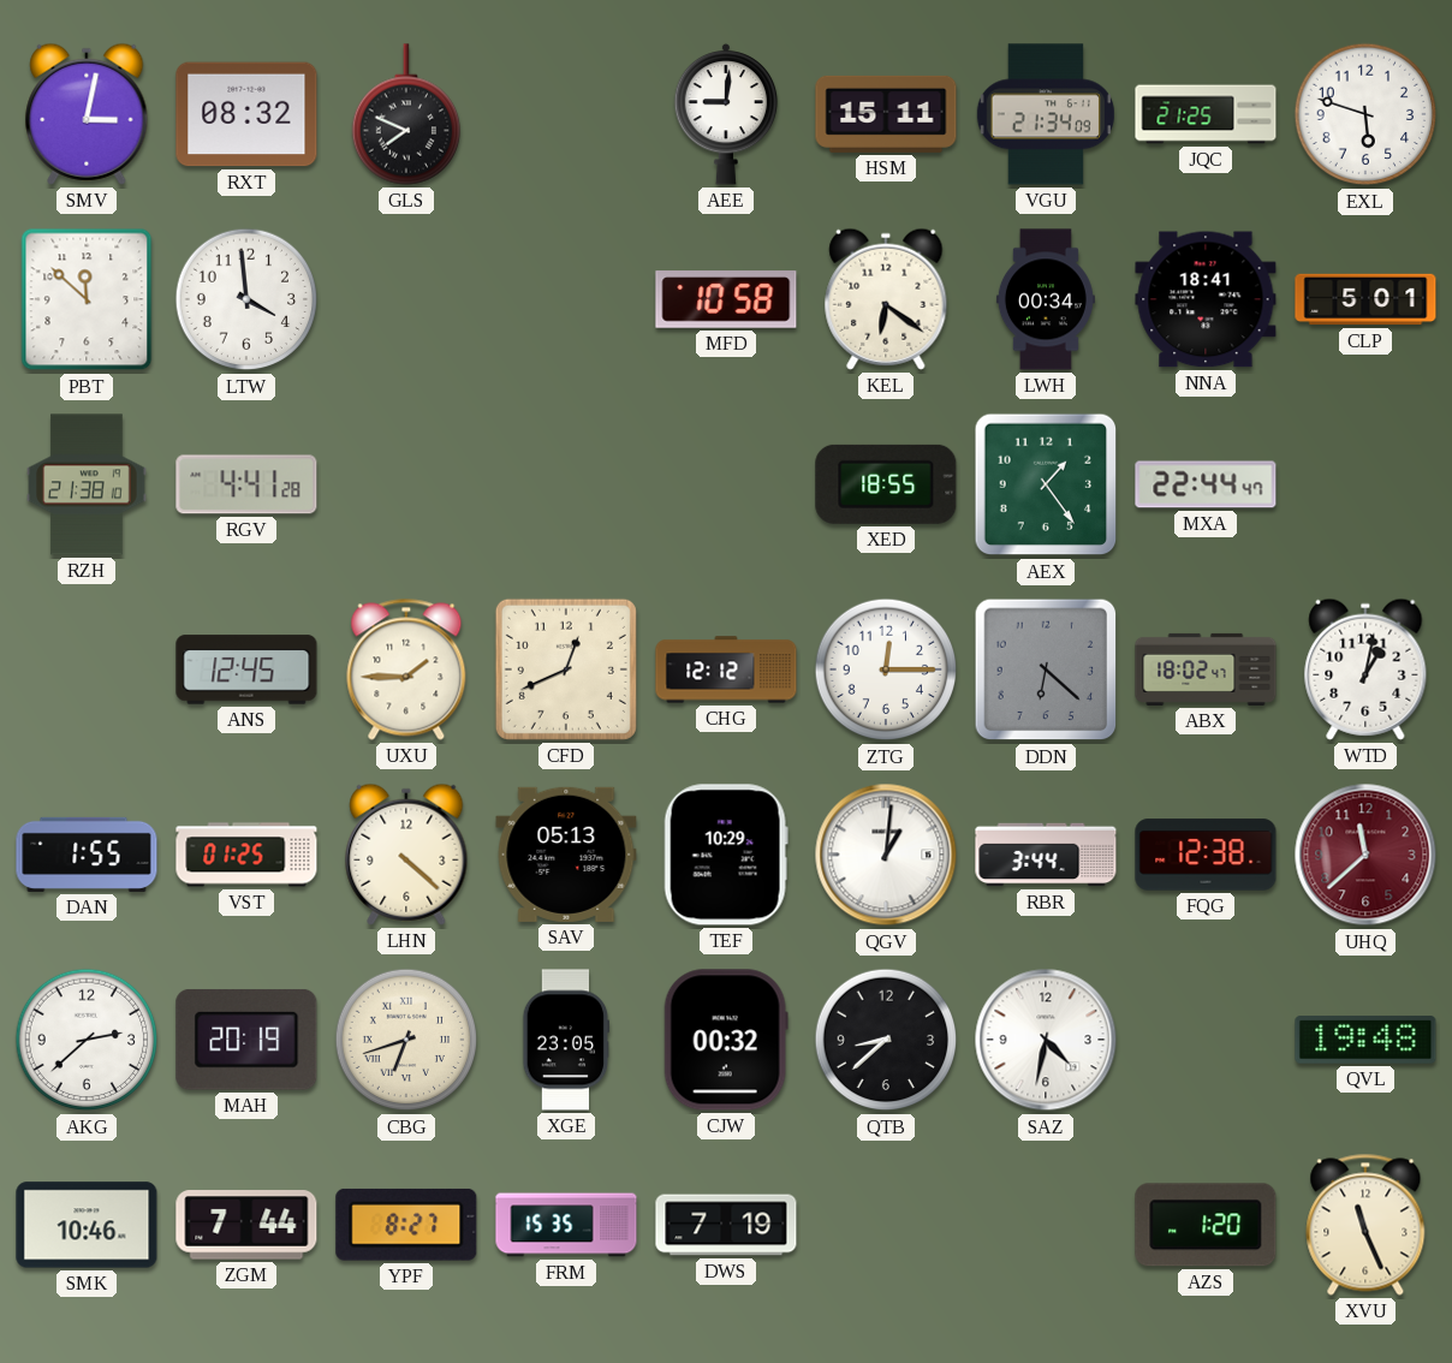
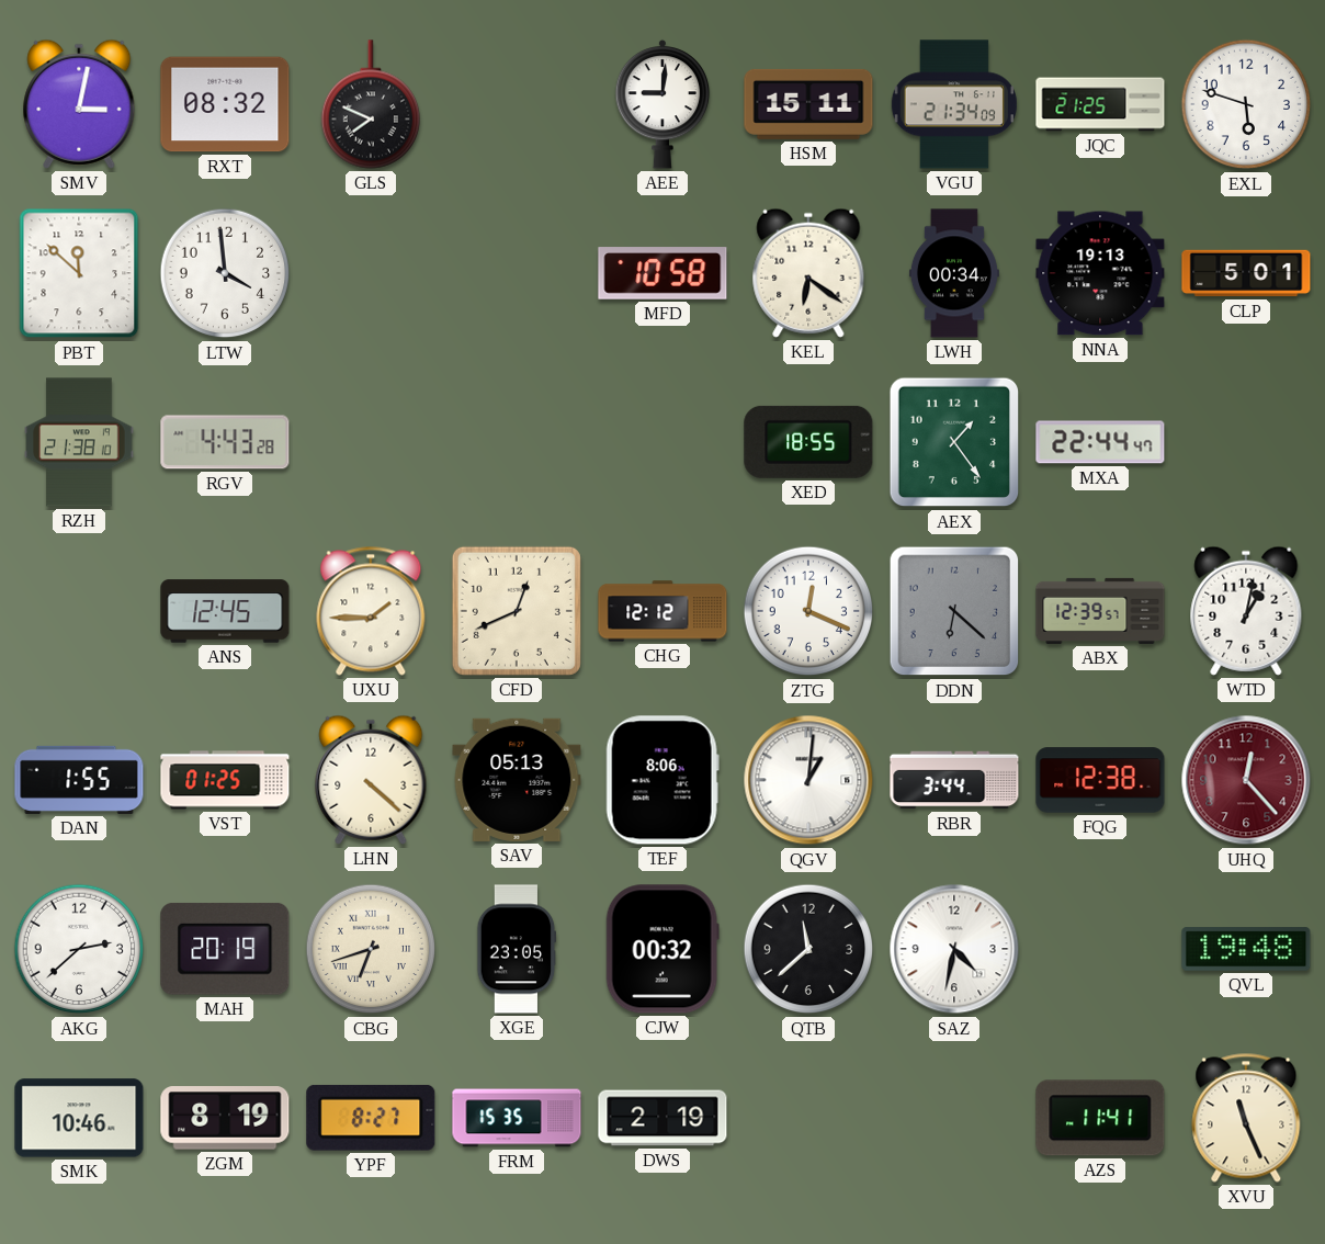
NNA: 18:41 -> 19:13 (1100, 273)
RGV: 4:41 -> 4:43 (225, 442)
ZTG: 12:15 -> 12:19 (808, 611)
ABX: 18:02 -> 12:39 (1100, 611)
TEF: 10:29 -> 8:06 (662, 780)
UHQ: 11:38 -> 12:23 (1246, 780)
QTB: 8:38 -> 11:38 (808, 949)
ZGM: 7:44 -> 8:19 (225, 1118)
DWS: 7:19 -> 2:19 (662, 1118)
AZS: 1:20 -> 11:41 (1100, 1118)
